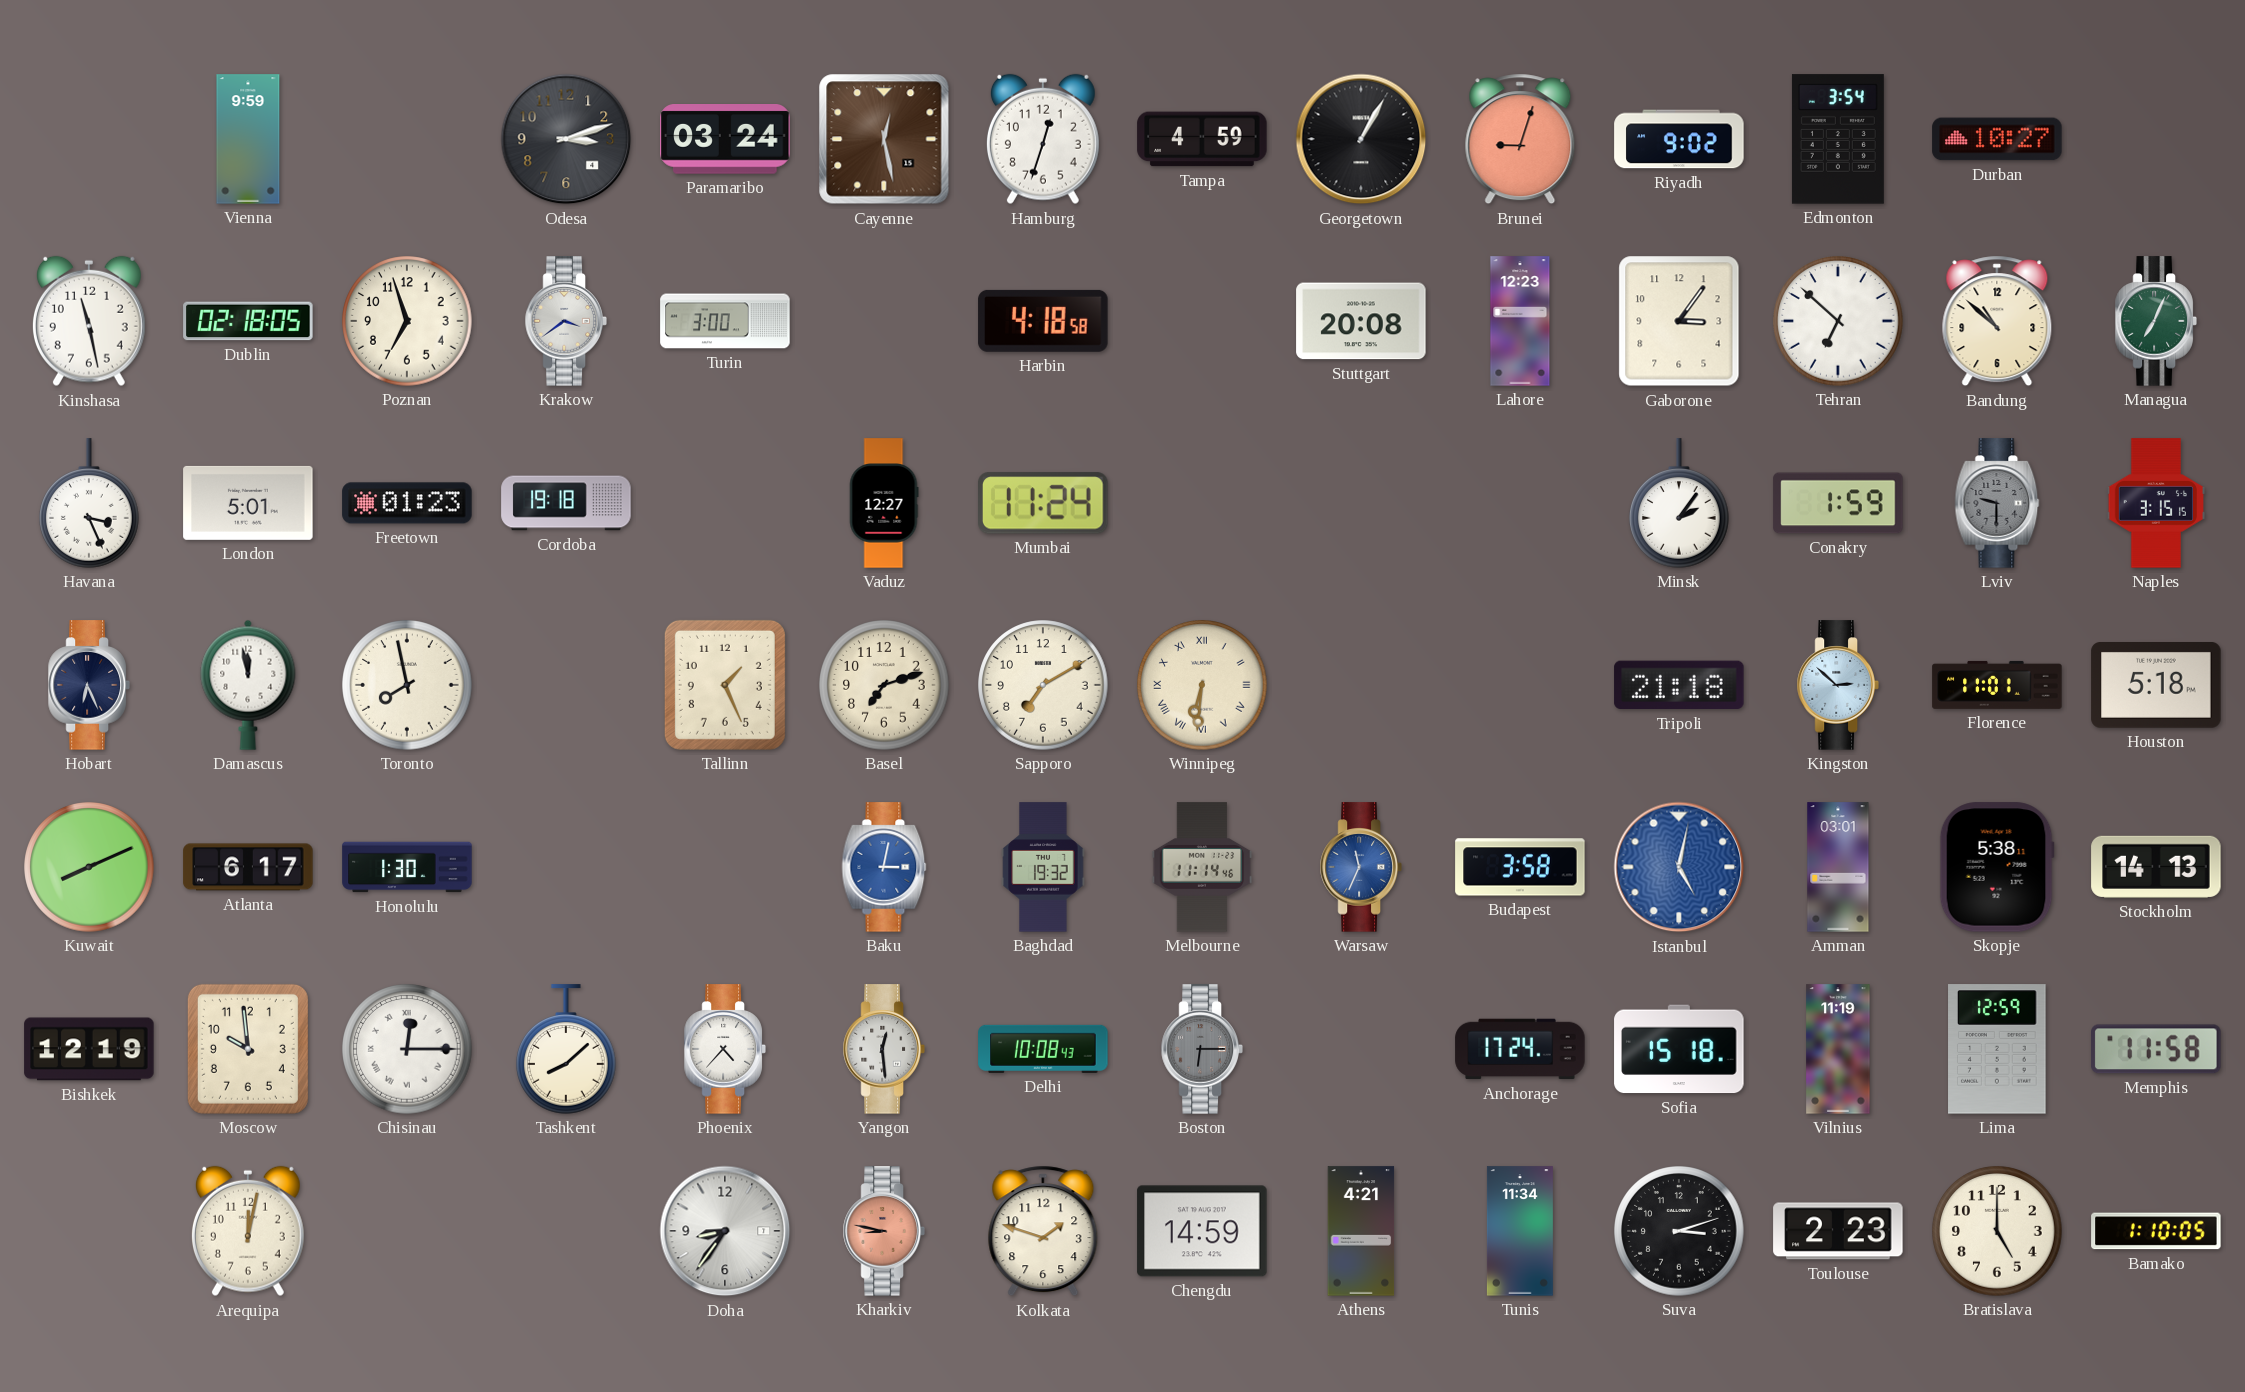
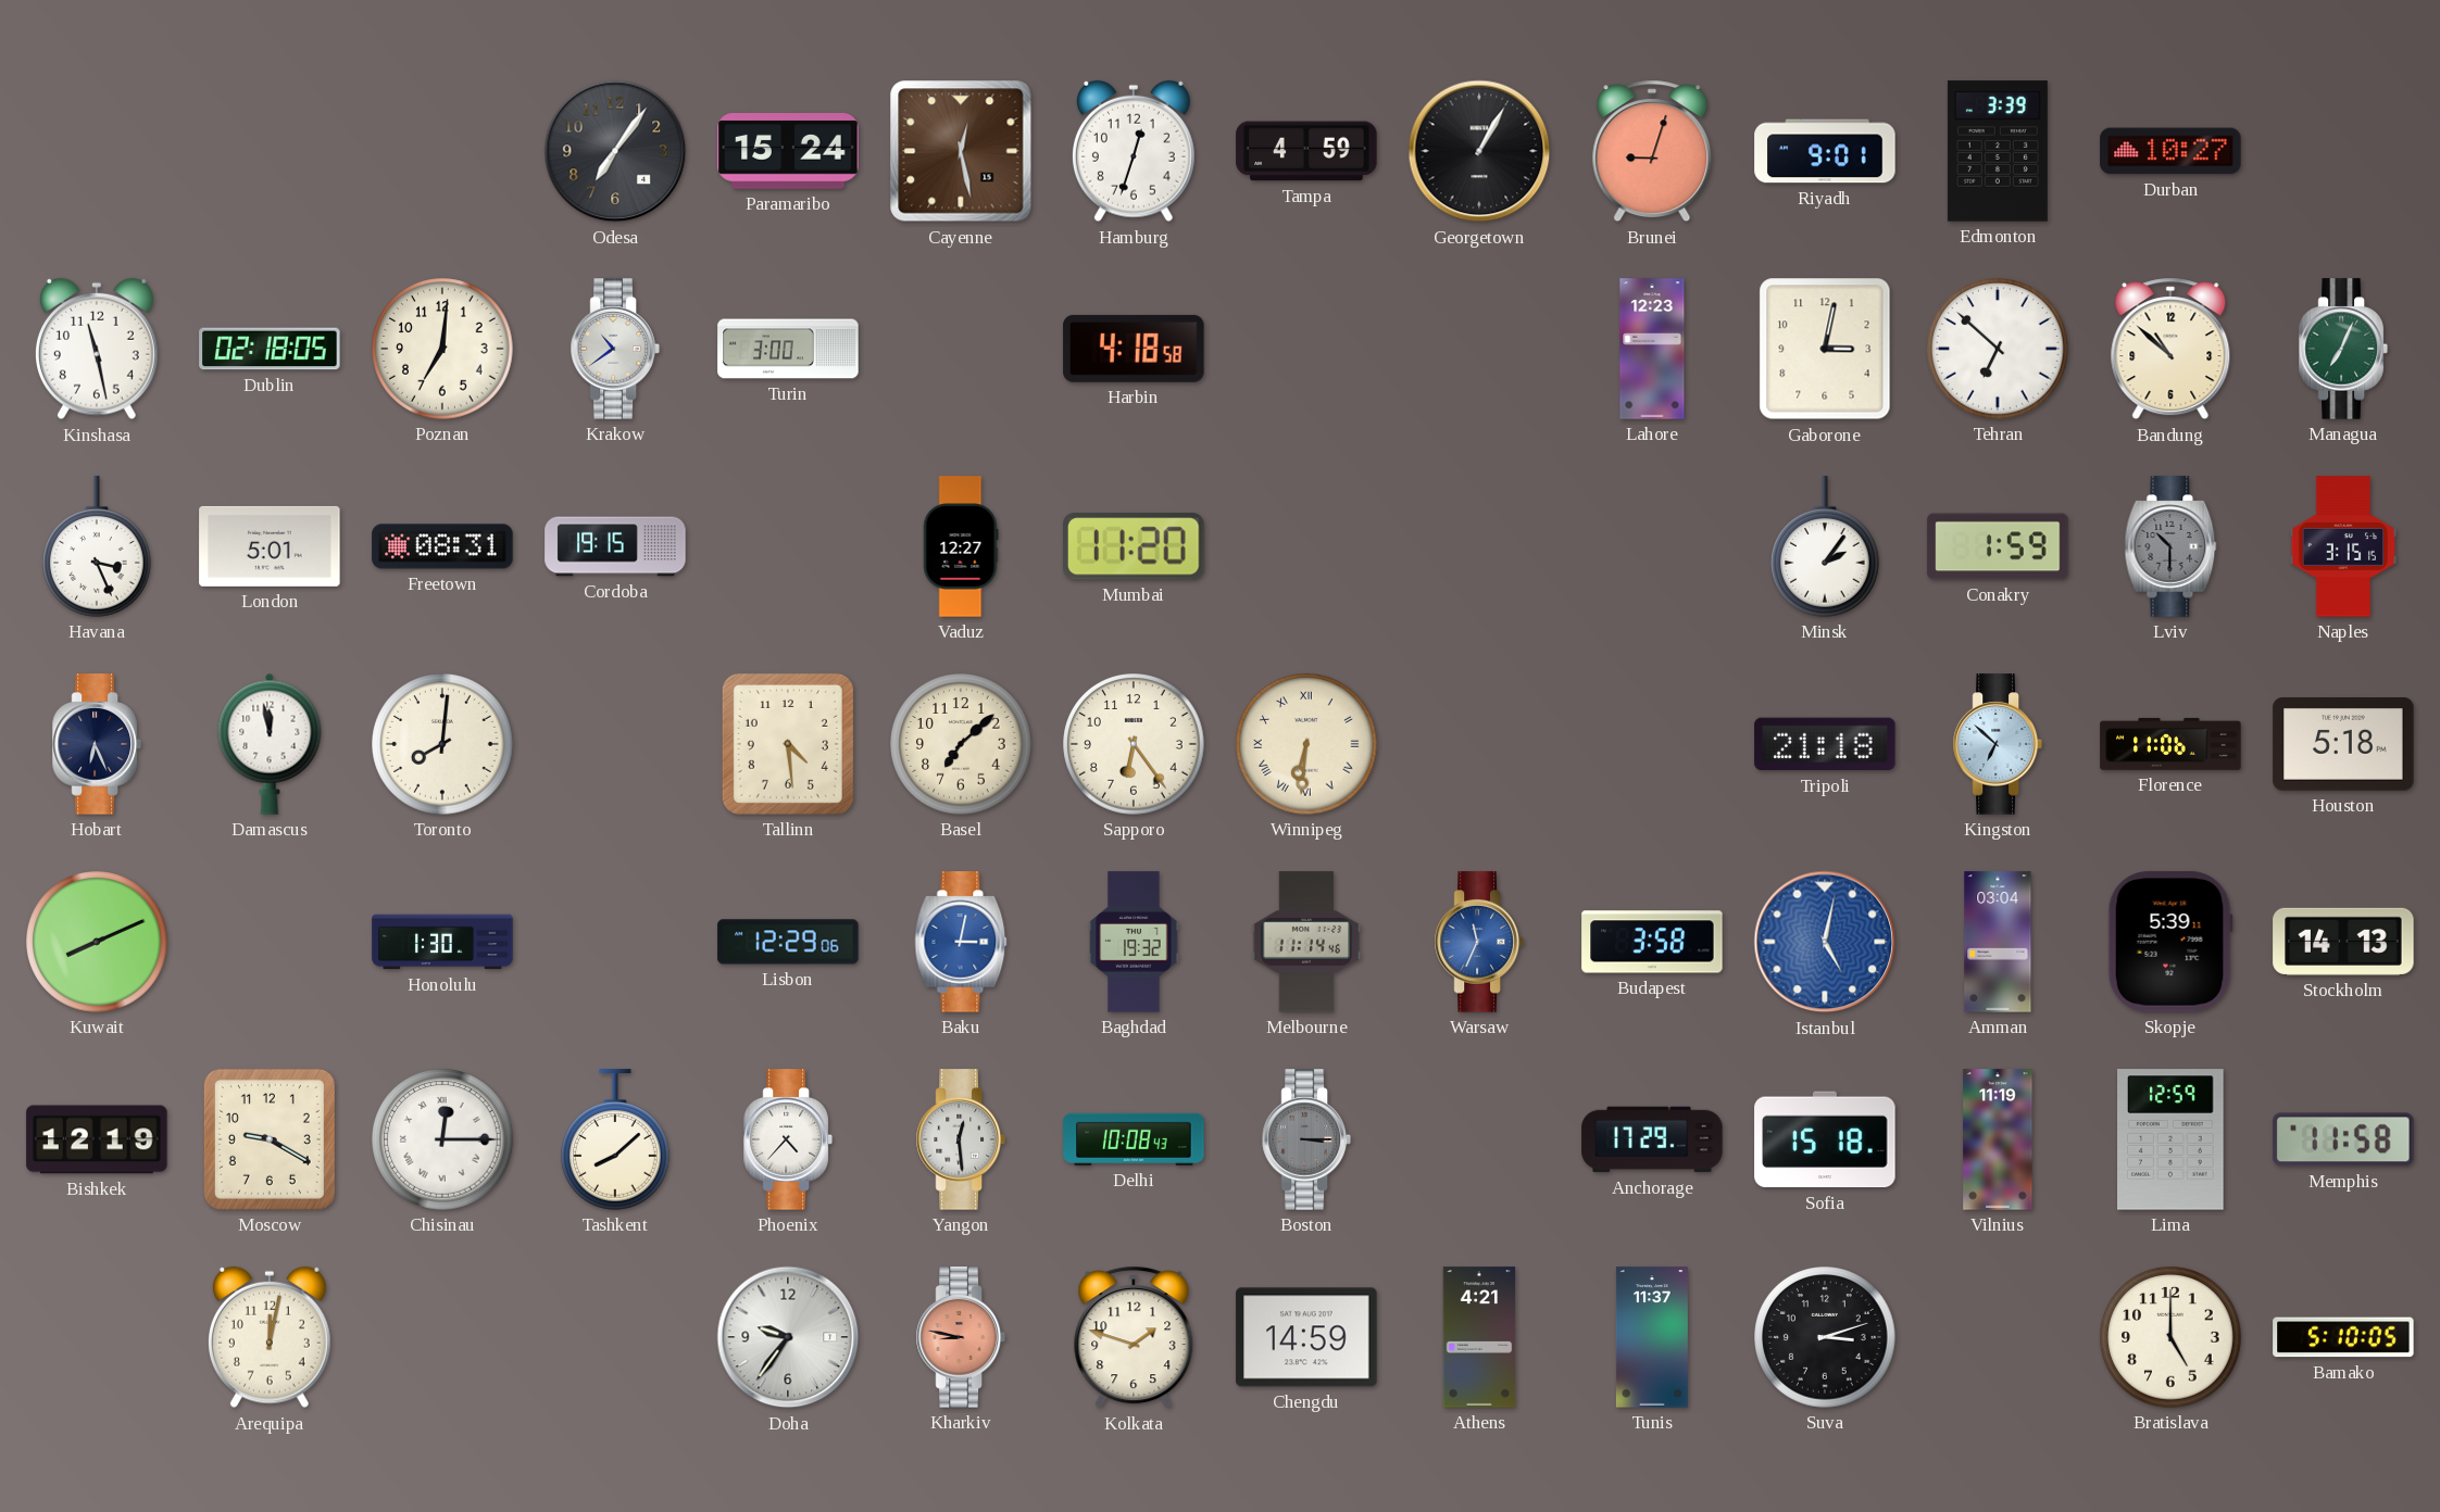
Vienna: 9:59 -> none (248, 139)
Odesa: 3:12 -> 7:06 (615, 151)
Paramaribo: 03:24 -> 15:24 (788, 151)
Riyadh: 9:02 -> 9:01 (1825, 151)
Edmonton: 3:54 -> 3:39 (1998, 151)
Poznan: 6:57 -> 7:01 (442, 349)
Krakow: 3:39 -> 10:39 (615, 349)
Stuttgart: 20:08 -> none (1361, 321)
Gaborone: 3:06 -> 3:02 (1825, 349)
Freetown: 01:23 -> 08:31 (442, 546)
Cordoba: 19:18 -> 19:15 (615, 546)
Mumbai: 11:24 -> 11:20 (1135, 546)
Lviv: 9:30 -> 10:30 (2170, 546)
Toronto: 7:58 -> 8:01 (442, 744)
Tallinn: 1:26 -> 4:29 (788, 744)
Basel: 7:12 -> 7:08 (961, 744)
Sapporo: 7:10 -> 6:24 (1134, 744)
Kingston: 2:52 -> 6:52 (1998, 744)
Florence: 11:01 -> 11:06 (2170, 744)
Atlanta: 6:17 -> none (248, 867)
Lisbon: none -> 12:29 (788, 942)
Amman: 03:01 -> 03:04 (1998, 942)
Skopje: 5:38 -> 5:39 (2170, 942)
Moscow: 9:59 -> 9:20 (270, 1139)
Boston: 6:15 -> 3:15 (1306, 1139)
Anchorage: 17:24 -> 17:29 (1652, 1139)
Doha: 8:36 -> 9:36 (788, 1337)
Tunis: 11:34 -> 11:37 (1652, 1337)
Toulouse: 2:23 -> none (1838, 1231)
Bamako: 1:10 -> 5:10 (2343, 1337)
